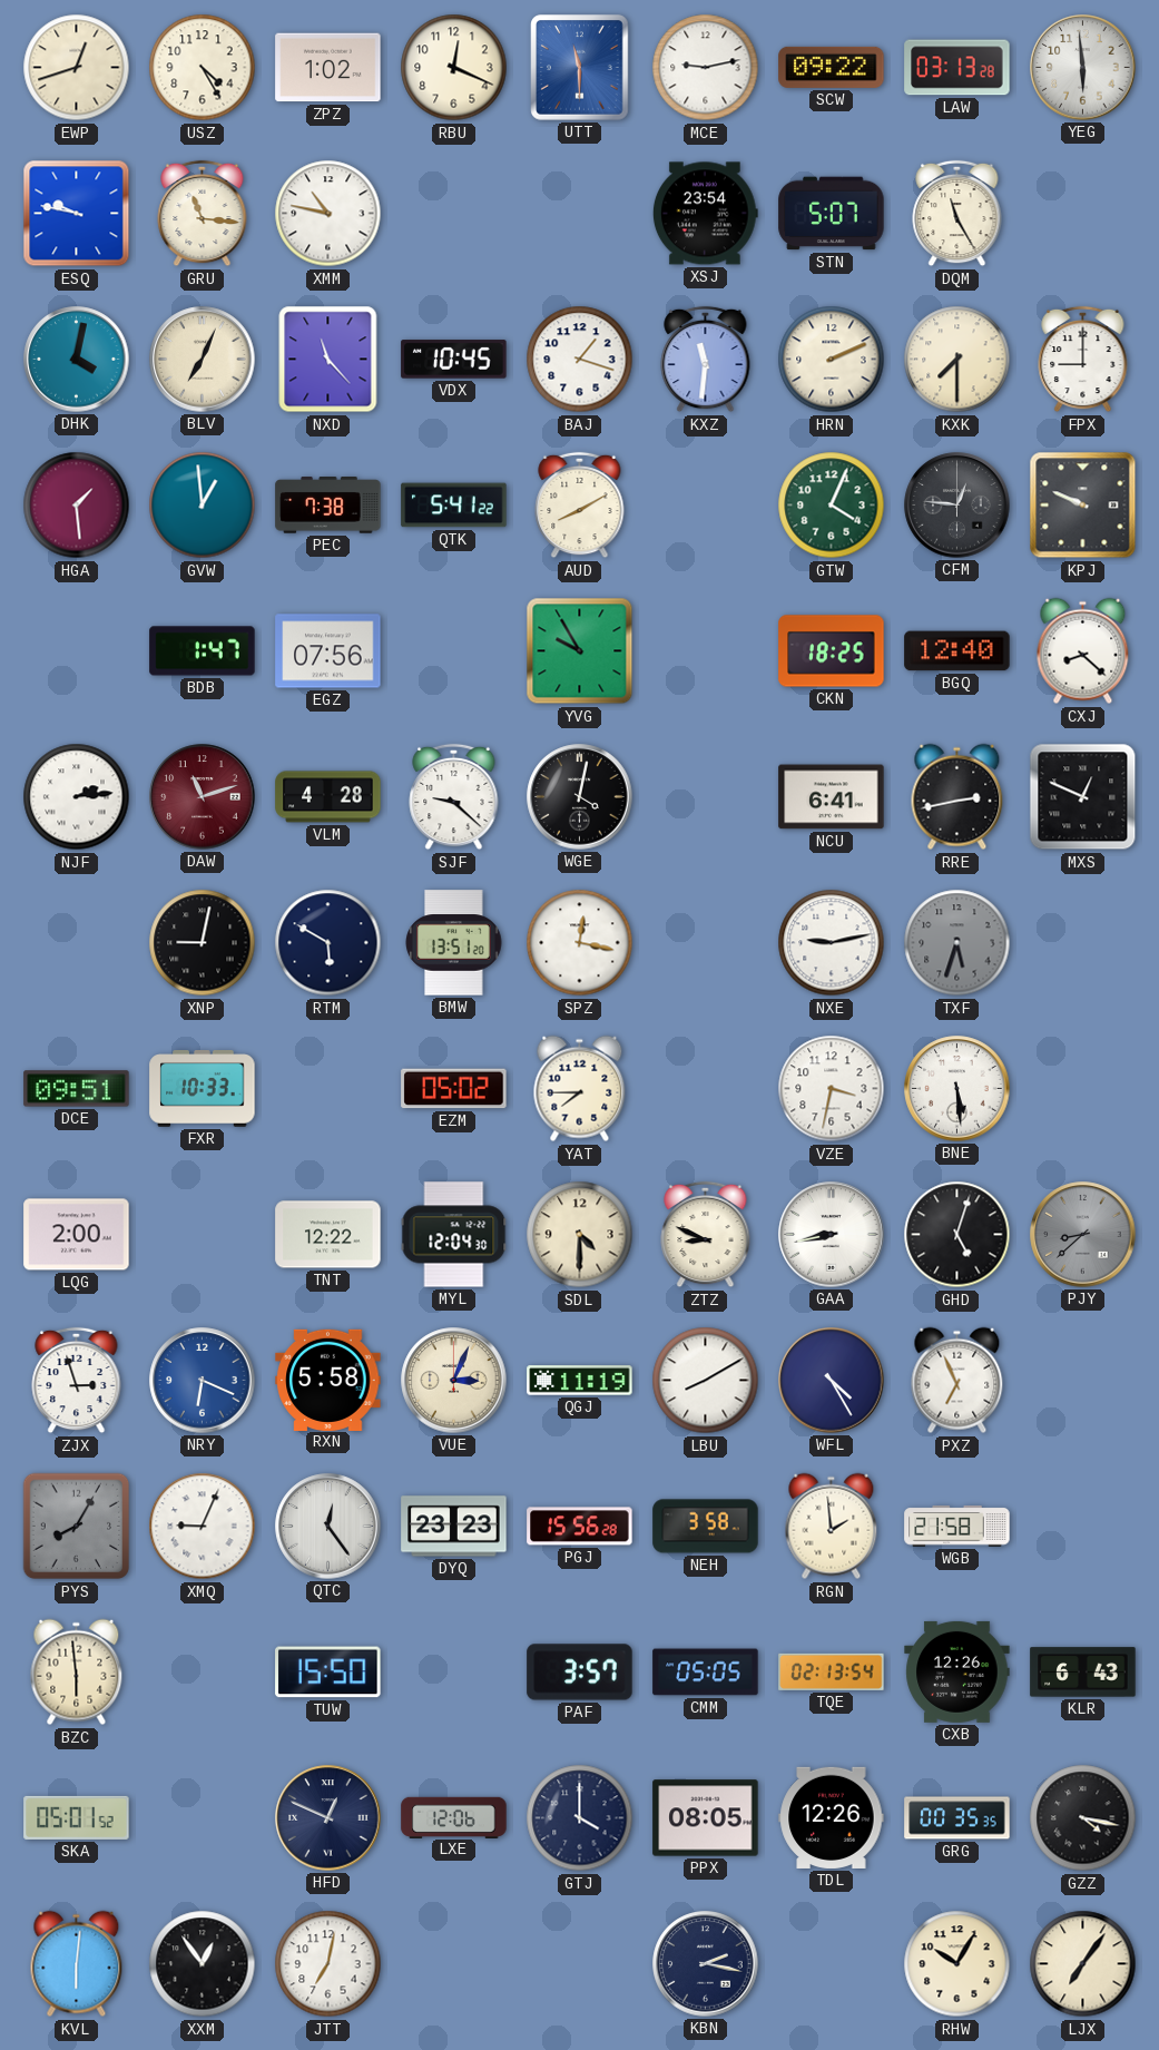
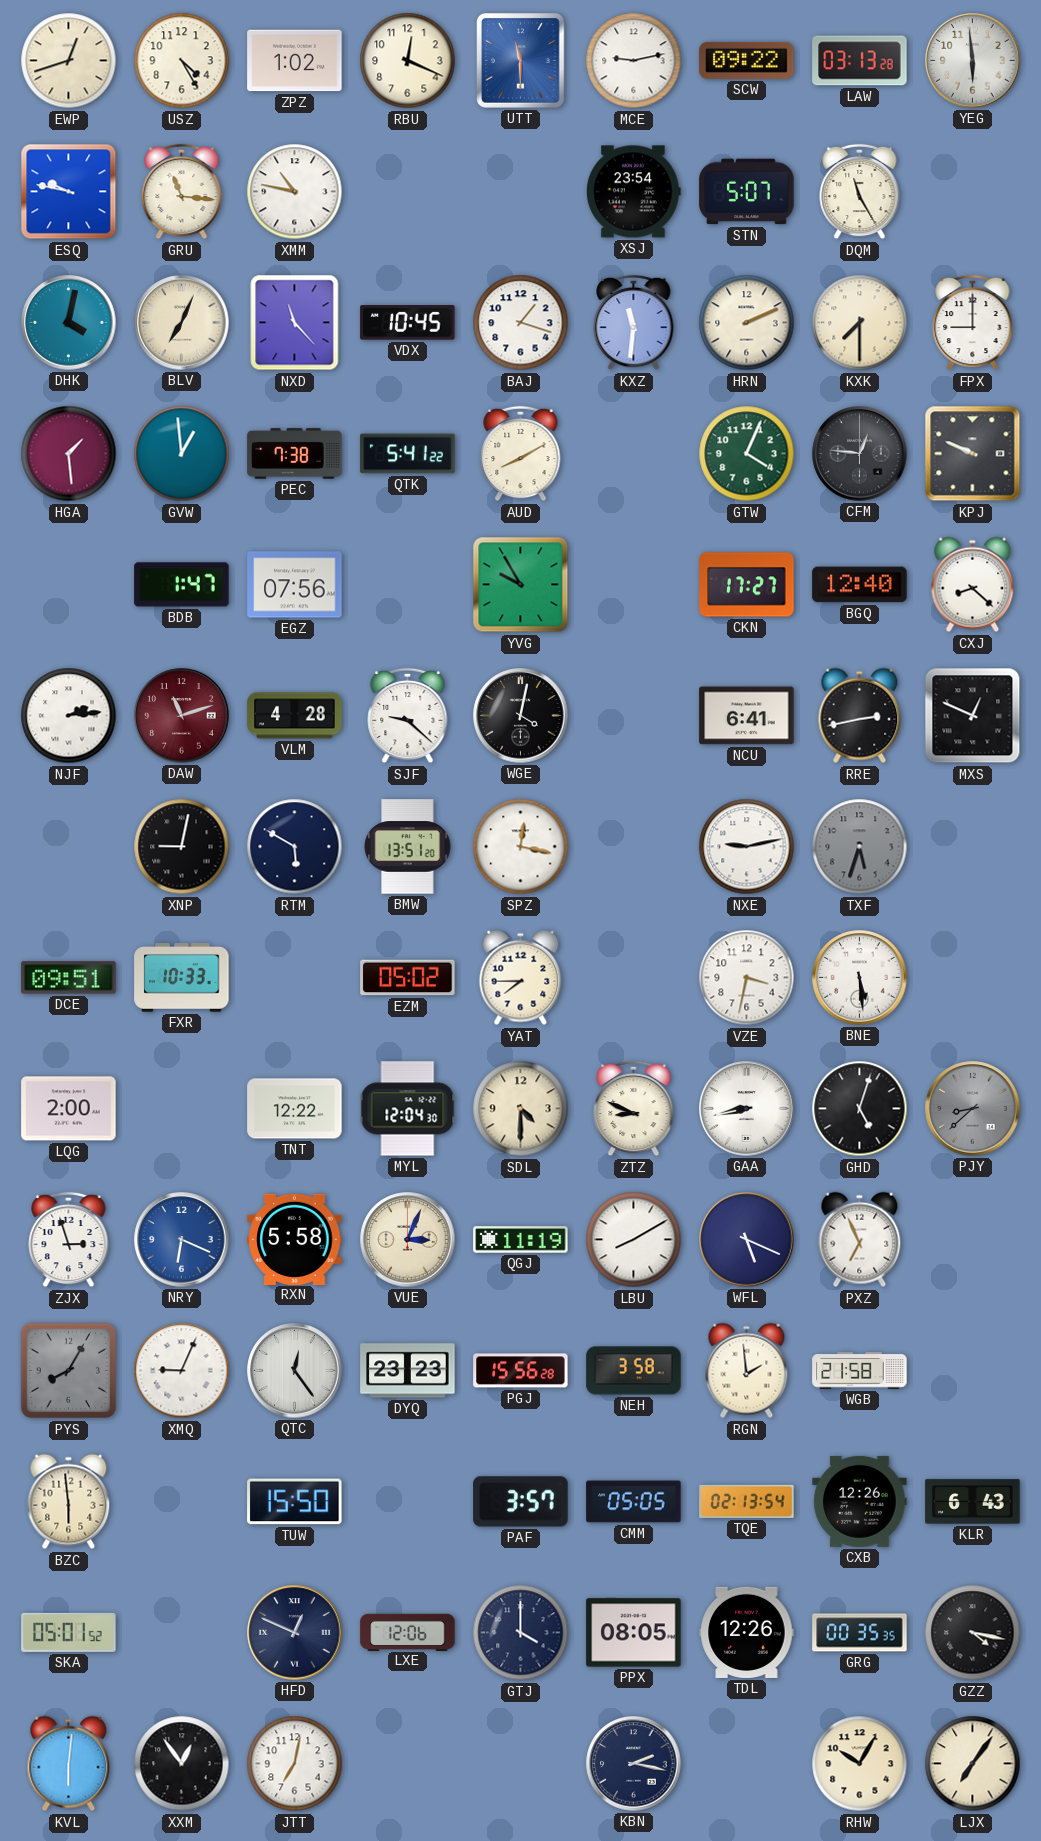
CKN: 18:25 -> 17:27 (747, 585)
WFL: 4:25 -> 5:19 (747, 1240)
